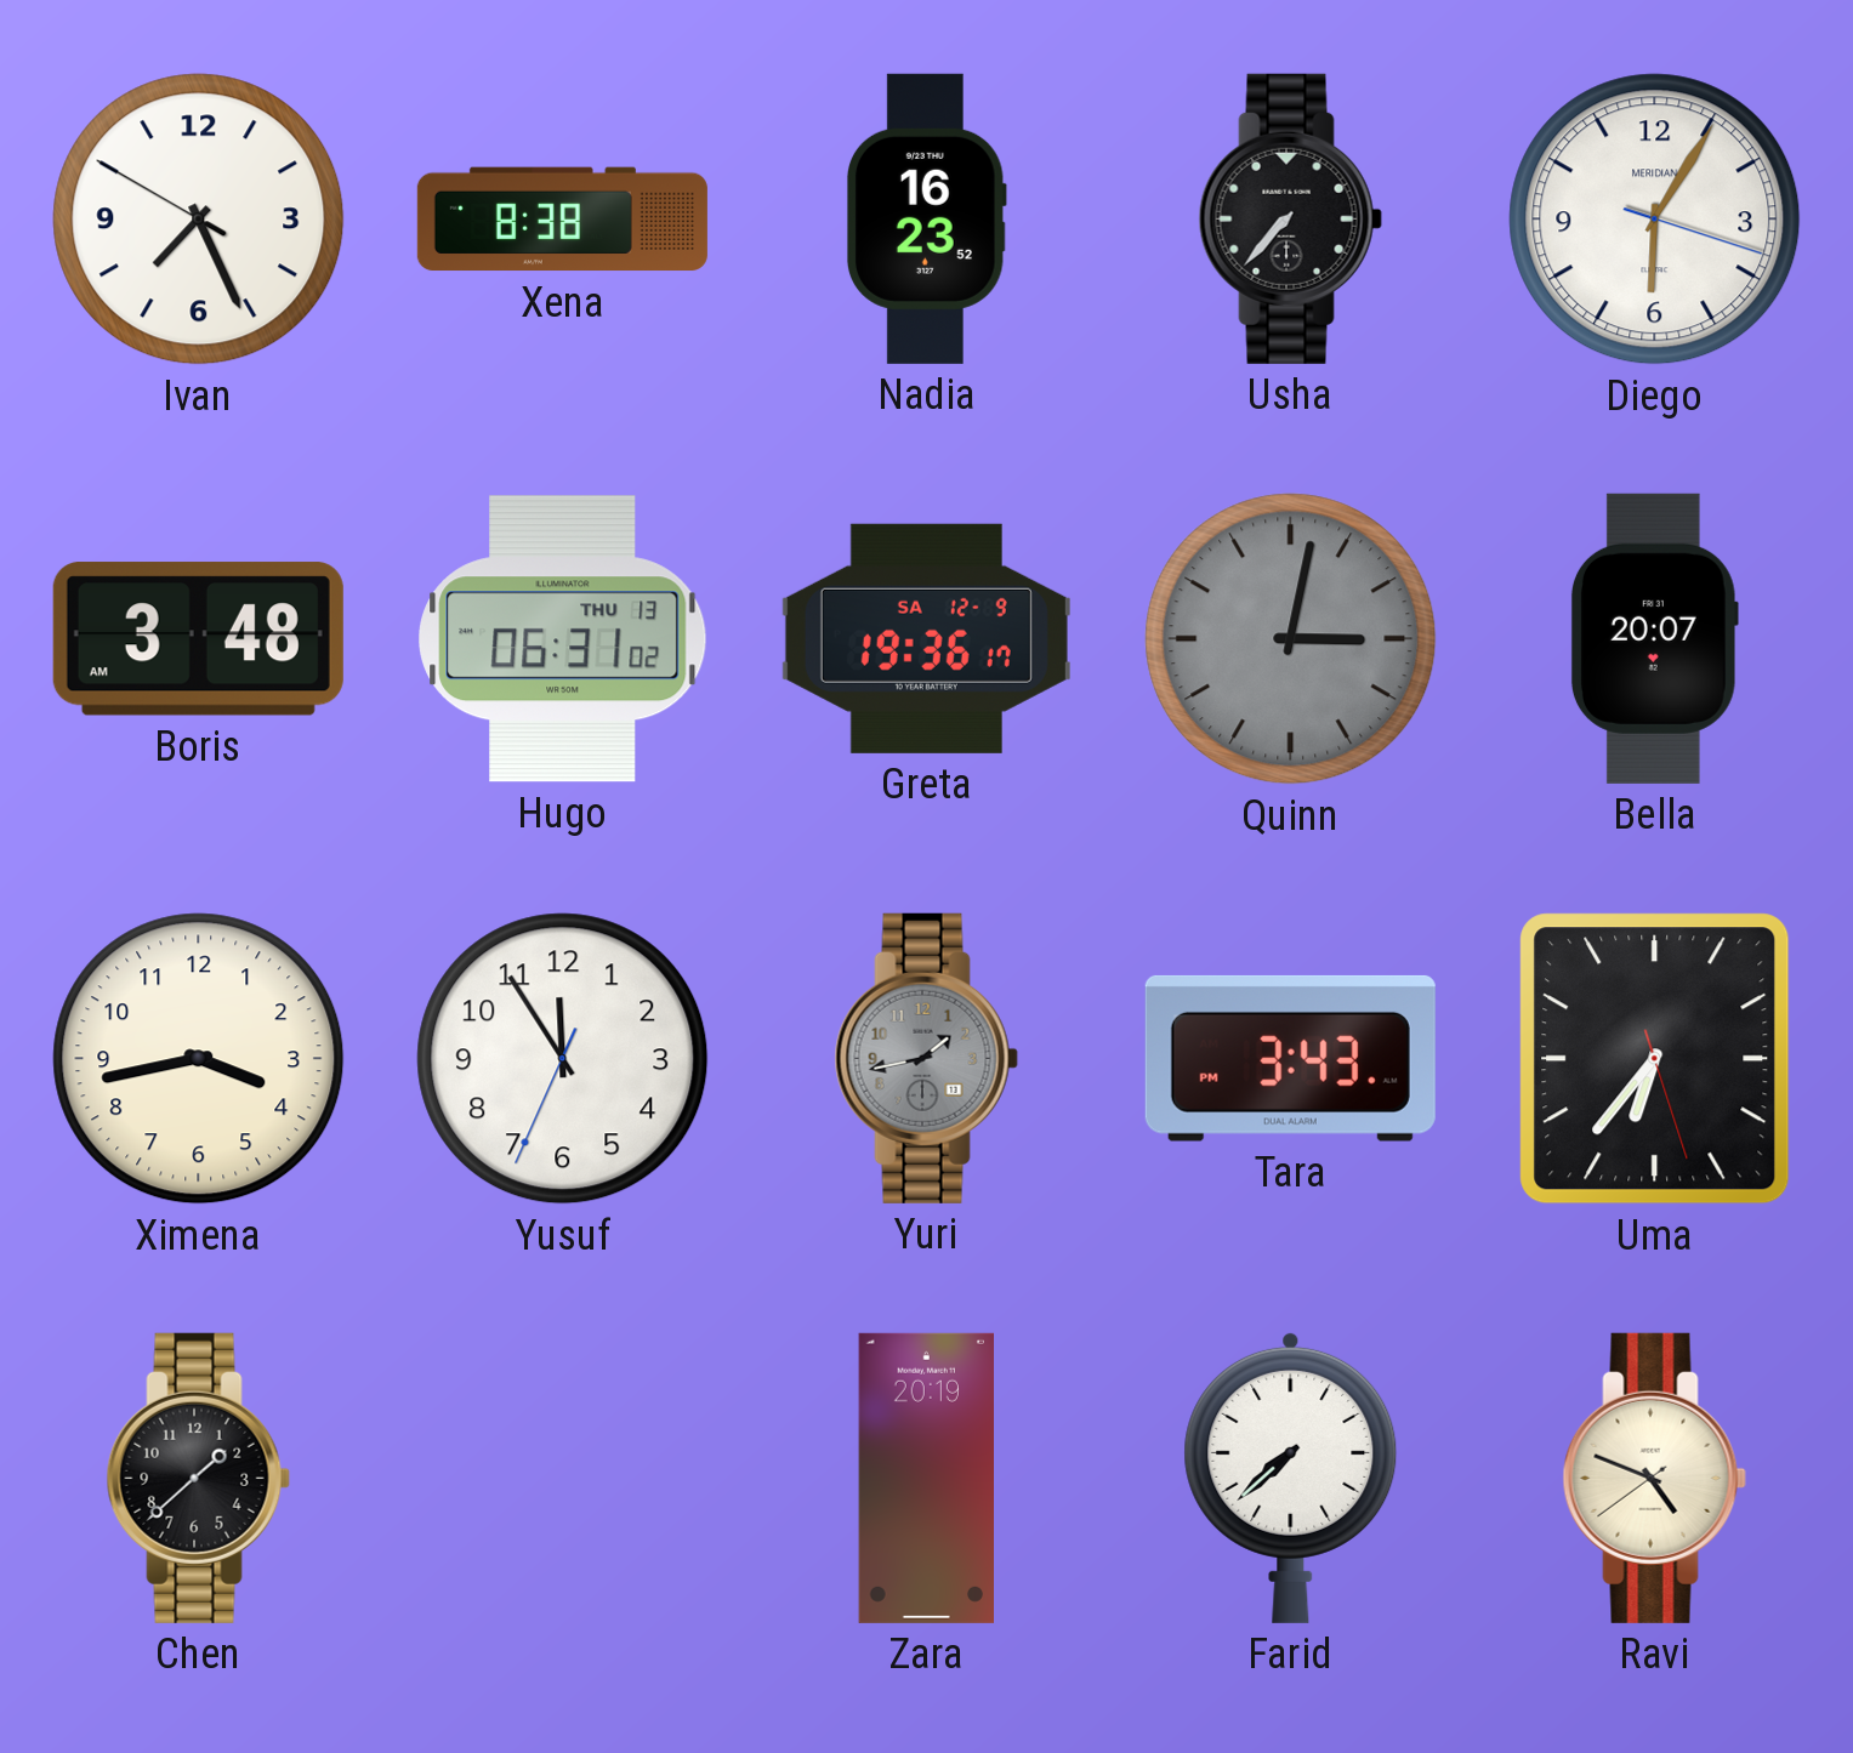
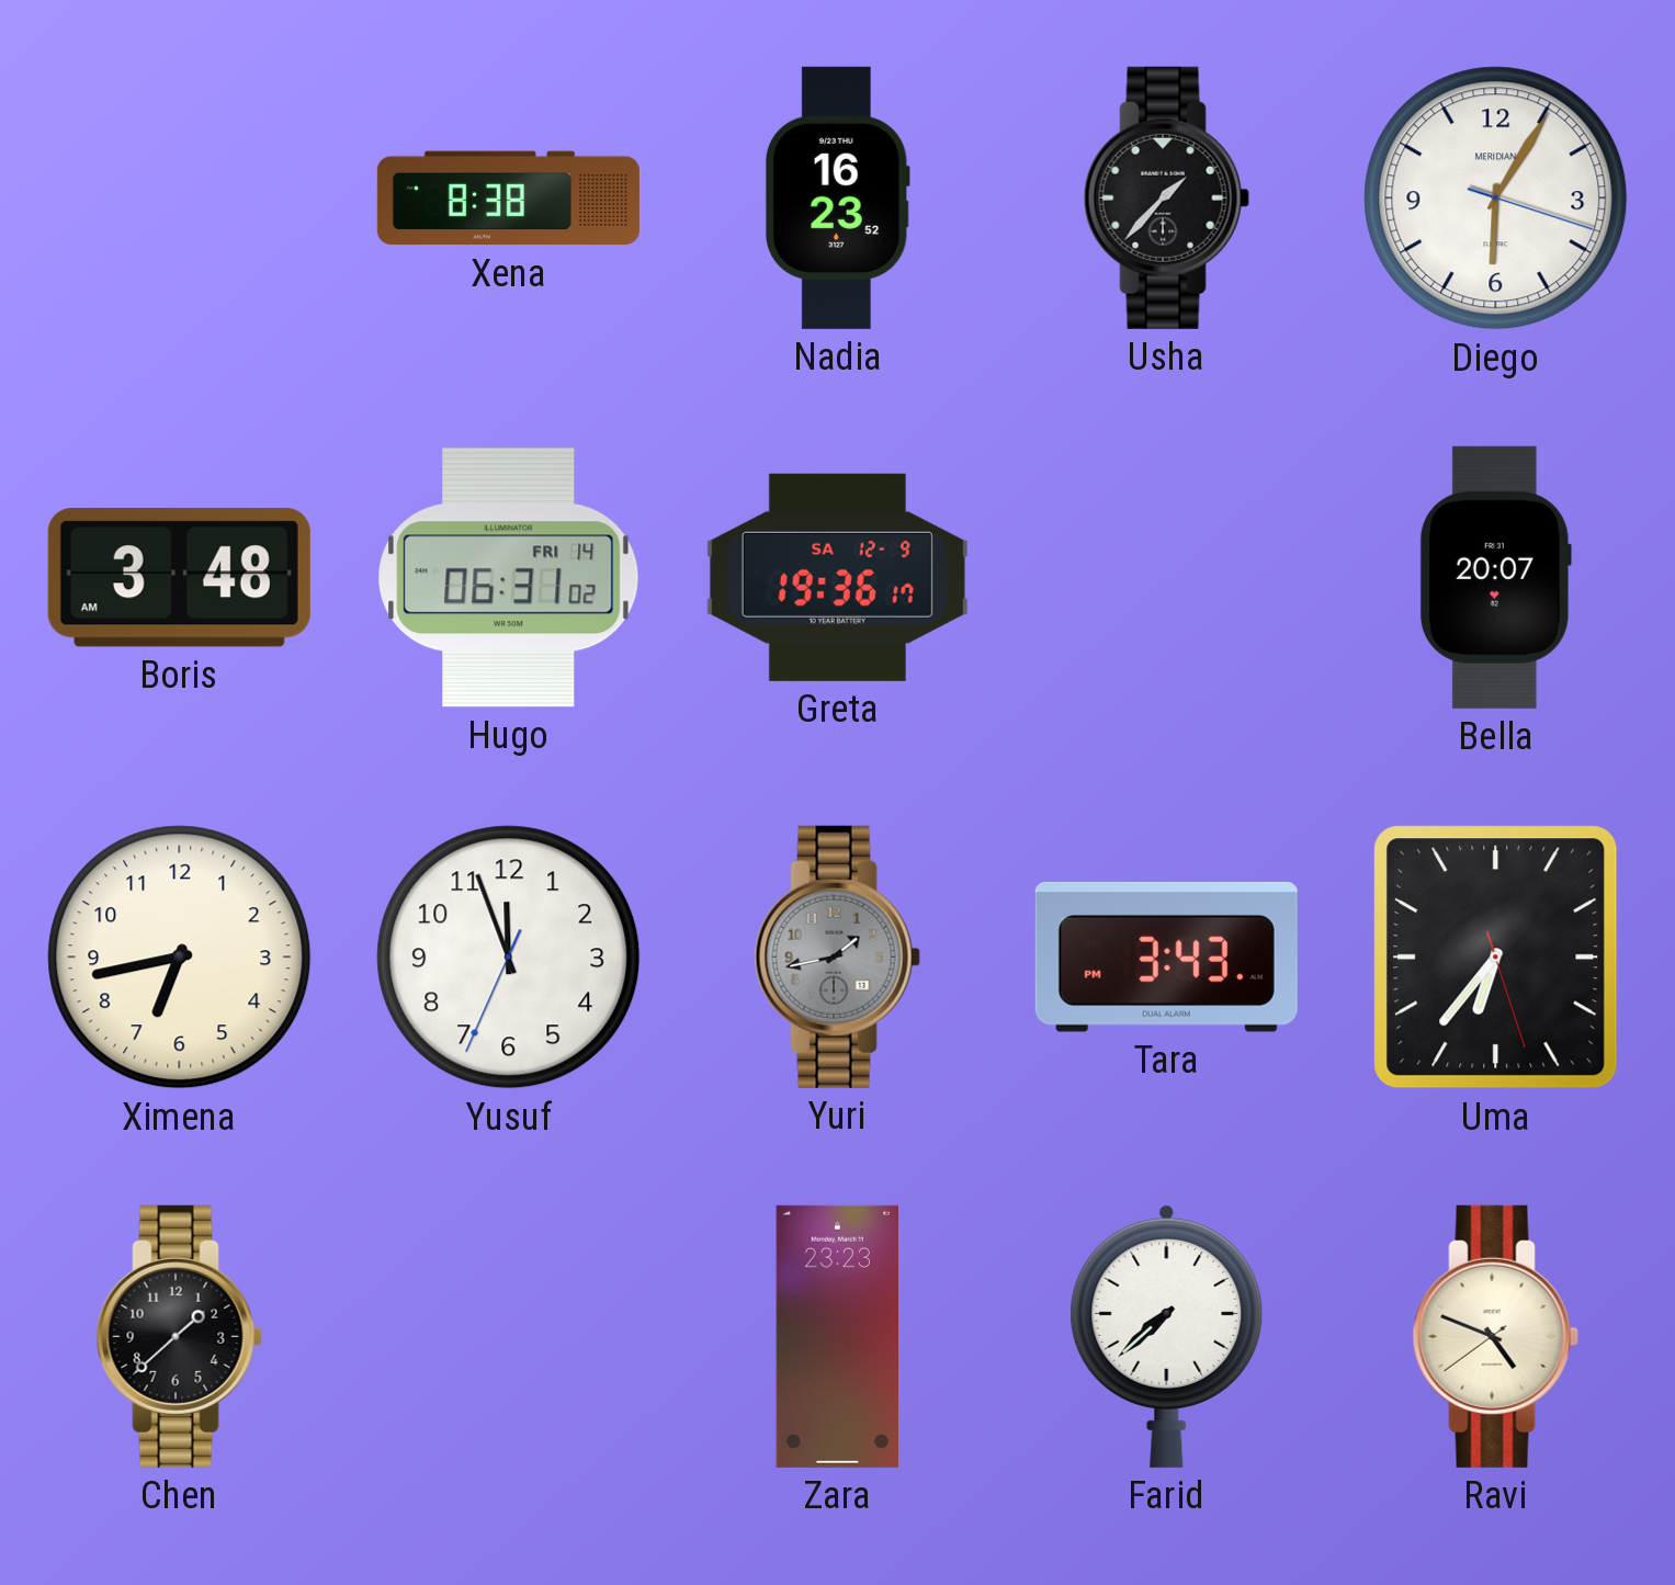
Ivan: 7:25 -> none (199, 220)
Usha: 7:37 -> 1:37 (1166, 197)
Hugo date: THU 13 -> FRI 14 (509, 578)
Quinn: 3:02 -> none (1291, 639)
Ximena: 3:43 -> 6:43 (180, 958)
Yusuf: 11:54 -> 11:56 (509, 958)
Zara: 20:19 -> 23:23 (837, 1336)
